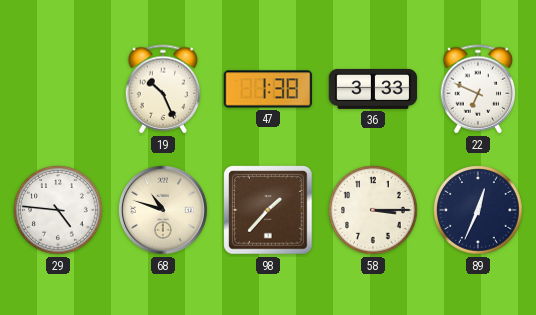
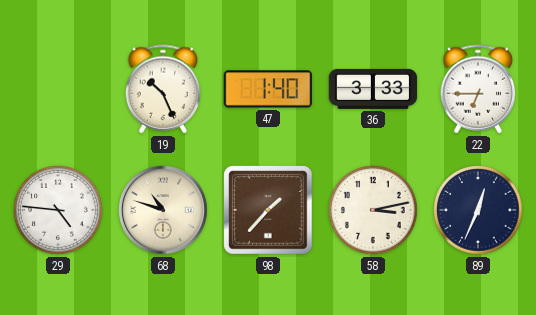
47: 1:38 -> 1:40 (268, 89)
22: 6:49 -> 6:45 (478, 89)
58: 3:15 -> 3:13 (373, 210)
